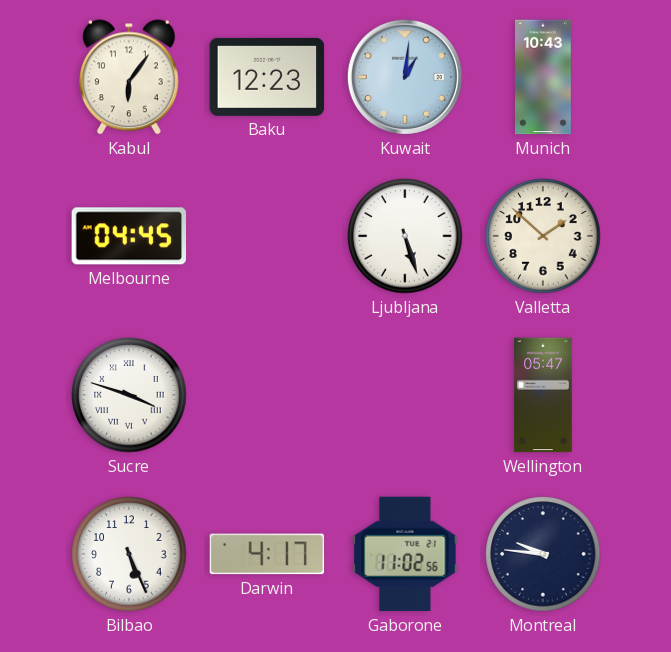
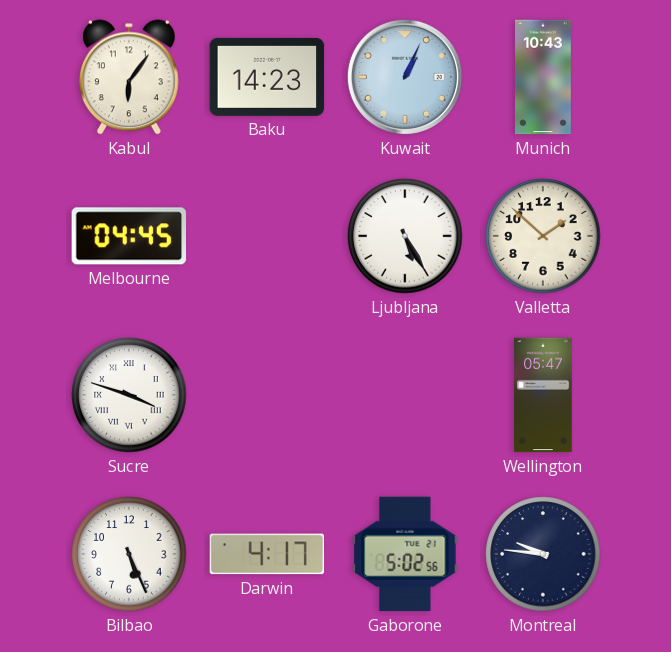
Baku: 12:23 -> 14:23 (267, 77)
Kuwait: 1:01 -> 1:04 (405, 77)
Ljubljana: 5:27 -> 5:25 (405, 236)
Gaborone: 11:02 -> 5:02 (405, 554)
